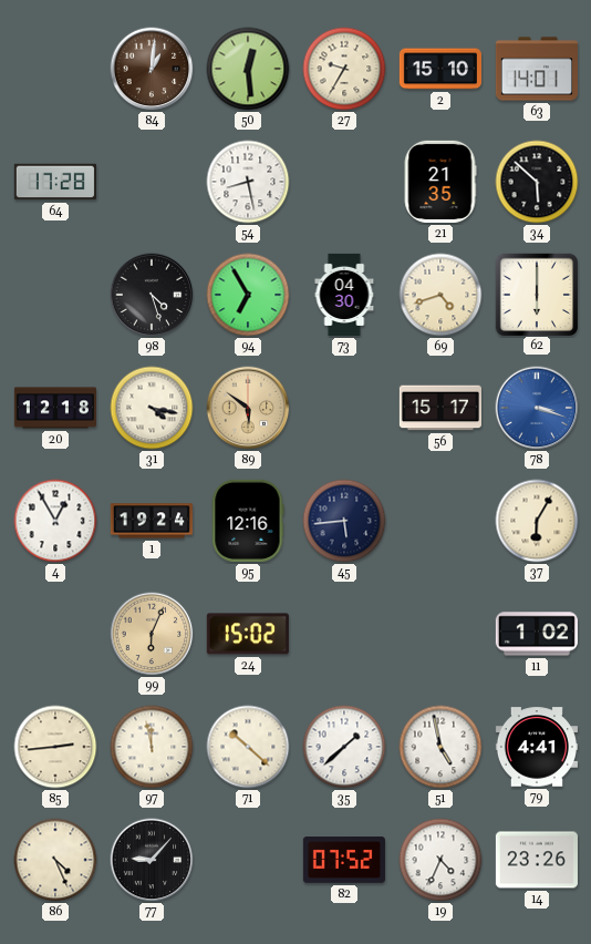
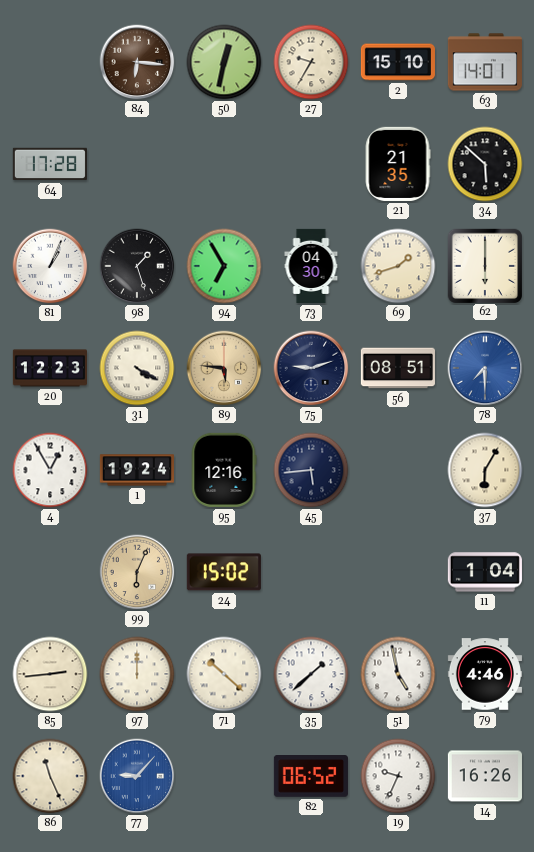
84: 1:01 -> 6:16 (137, 62)
50: 12:29 -> 12:32 (224, 62)
54: 8:28 -> none (248, 182)
81: none -> 1:04 (50, 266)
98: 4:27 -> 1:27 (137, 266)
69: 4:42 -> 1:42 (398, 266)
20: 12:18 -> 12:23 (50, 368)
31: 4:17 -> 4:20 (137, 368)
89: 5:51 -> 5:46 (224, 368)
75: none -> 9:12 (311, 368)
56: 15:17 -> 08:51 (398, 368)
78: 3:18 -> 7:30 (485, 368)
11: 1:02 -> 1:04 (485, 572)
97: 11:58 -> 12:00 (137, 674)
79: 4:41 -> 4:46 (485, 674)
86: 4:26 -> 11:26 (50, 776)
77 dial: black -> blue (137, 776)
82: 07:52 -> 06:52 (311, 776)
19: 4:34 -> 9:34 (398, 776)
14: 23:26 -> 16:26 (485, 776)
